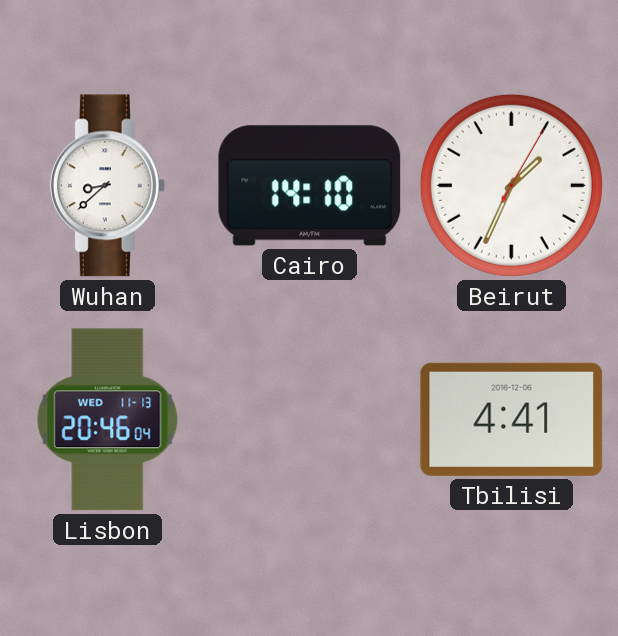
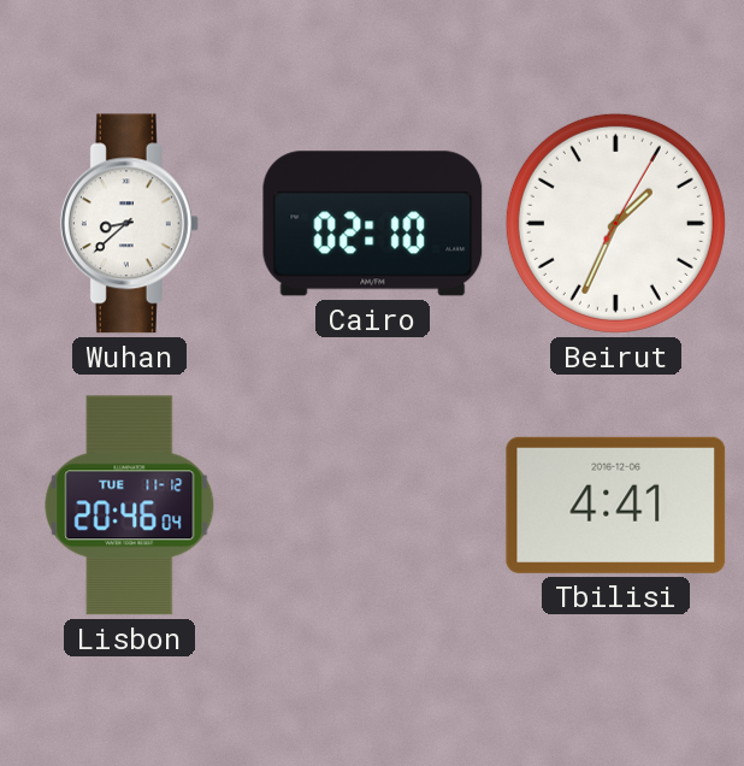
Cairo: 14:10 -> 02:10 (373, 224)
Lisbon date: WED 11-13 -> TUE 11-12 (130, 506)
